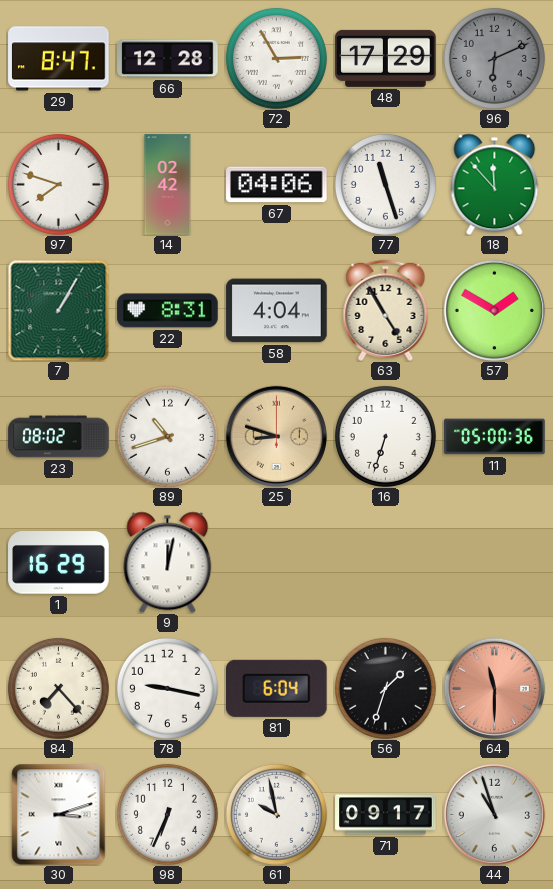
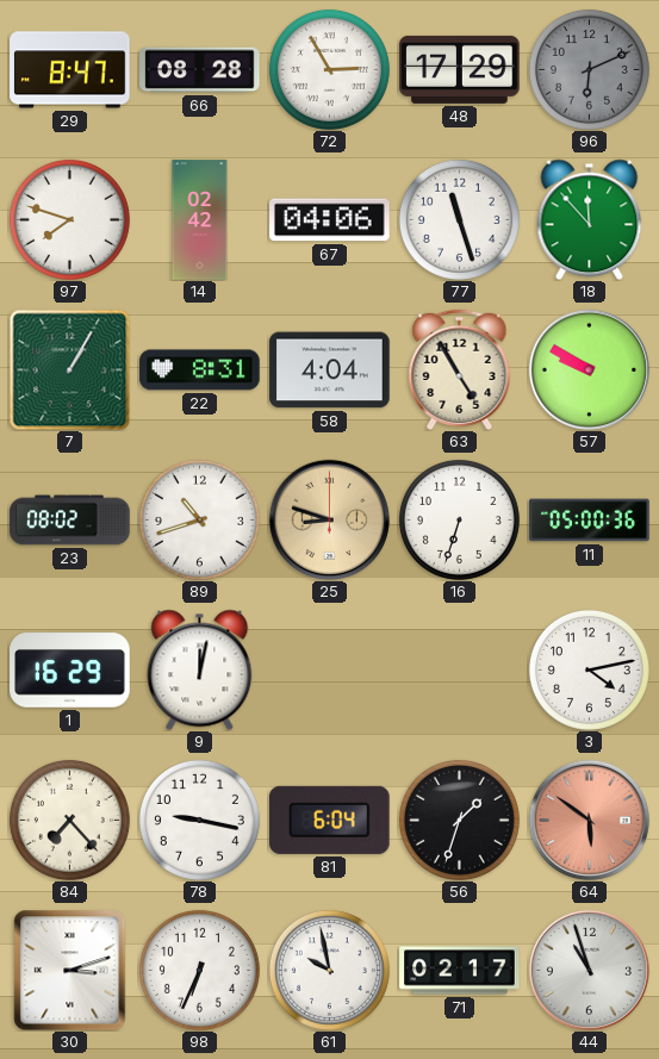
66: 12:28 -> 08:28 (200, 70)
57: 1:50 -> 9:50 (589, 369)
3: none -> 4:13 (589, 669)
64: 11:30 -> 5:51 (589, 820)
71: 09:17 -> 02:17 (460, 971)
